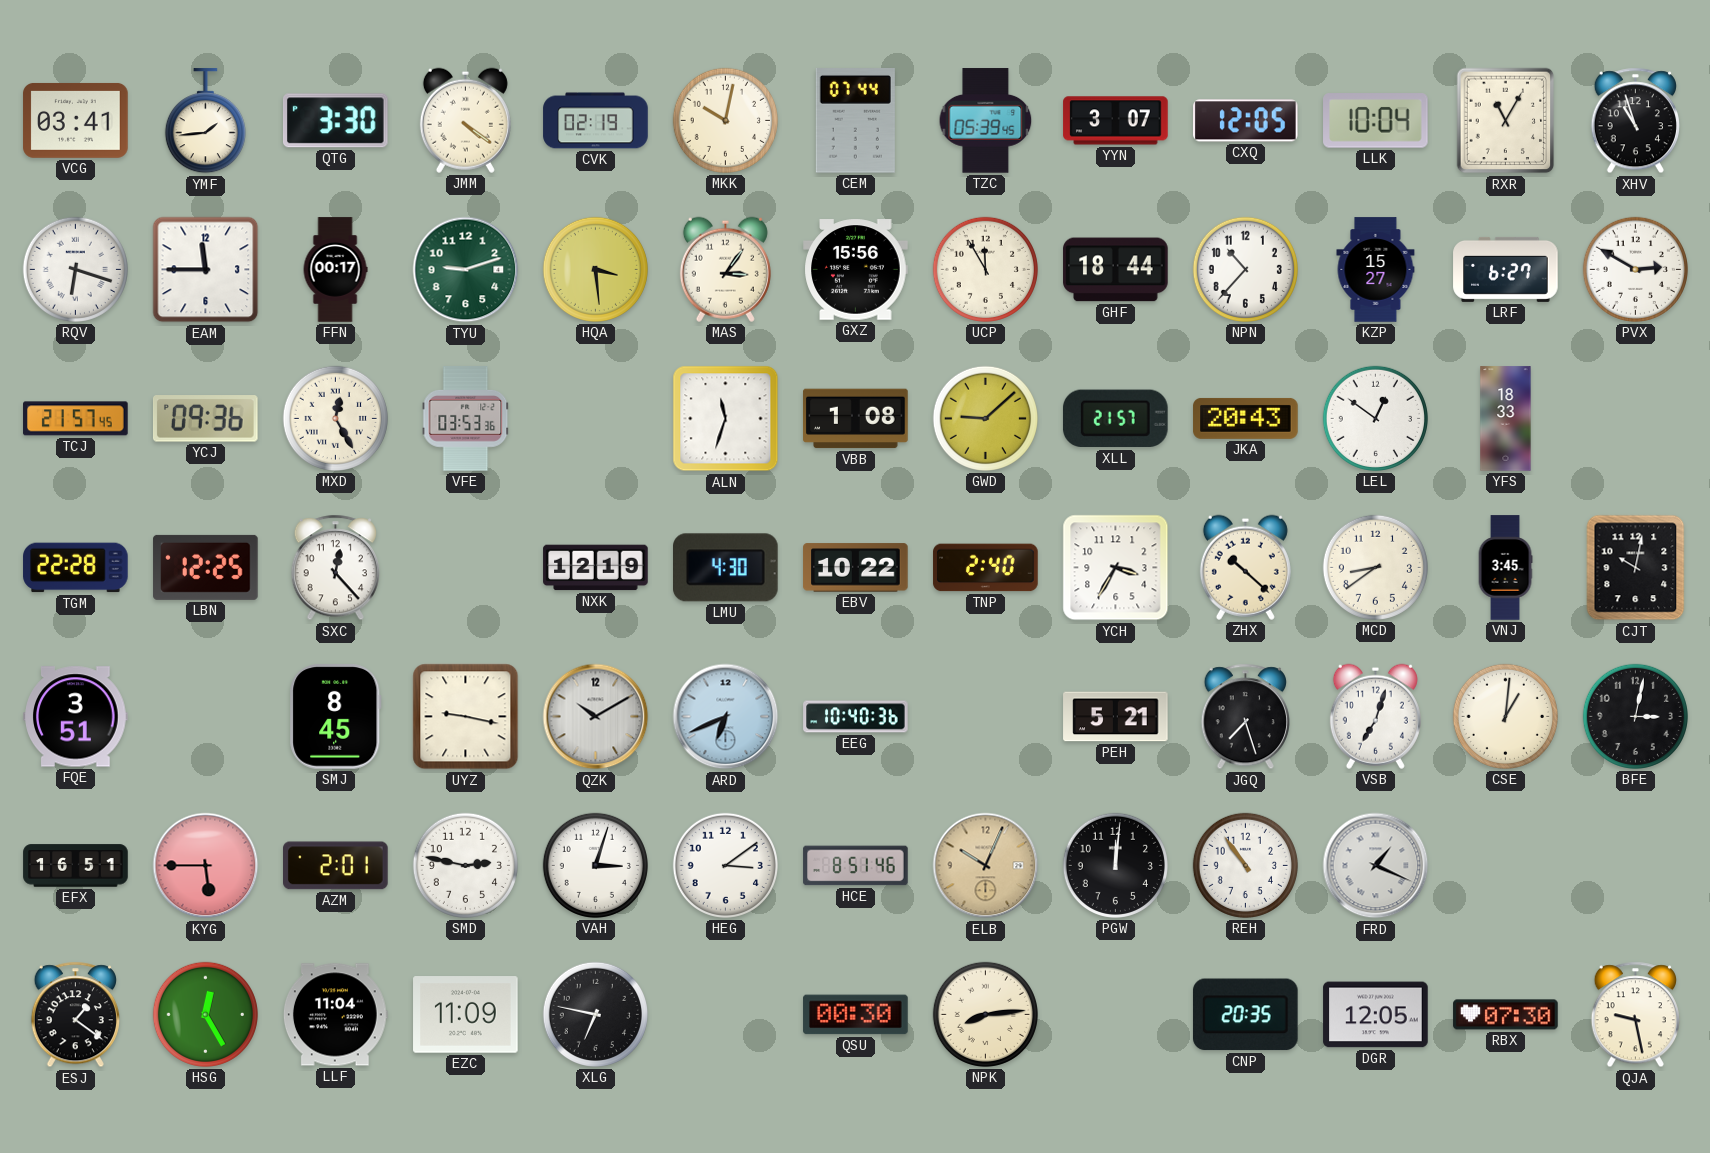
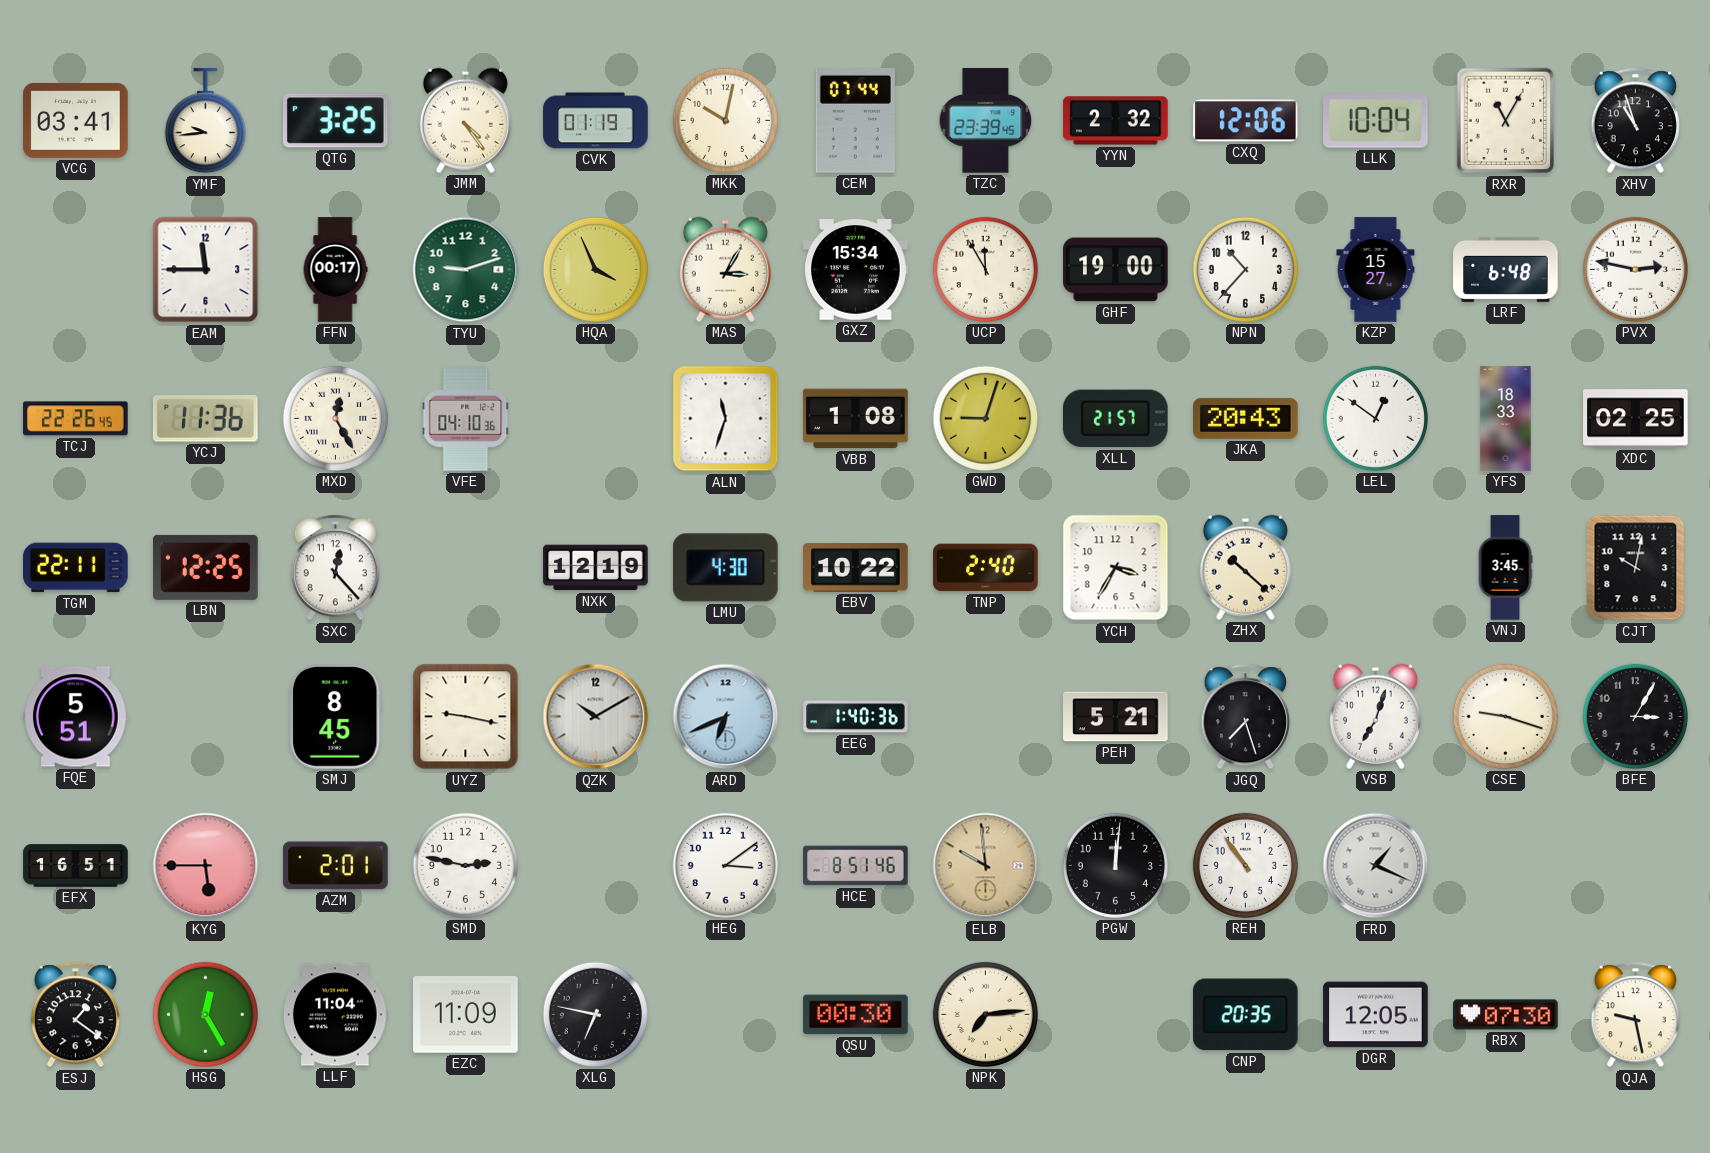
YMF: 1:44 -> 9:44 (205, 121)
QTG: 3:30 -> 3:25 (336, 121)
JMM: 4:21 -> 4:24 (465, 120)
CVK: 02:19 -> 01:19 (596, 121)
TZC: 05:39 -> 23:39 (986, 121)
YYN: 3:07 -> 2:32 (1116, 121)
CXQ: 12:05 -> 12:06 (1246, 121)
RQV: 6:18 -> none (75, 269)
HQA: 3:29 -> 3:56 (595, 269)
MAS: 3:06 -> 3:05 (725, 269)
GXZ: 15:56 -> 15:34 (856, 270)
GHF: 18:44 -> 19:00 (1116, 270)
LRF: 6:27 -> 6:48 (1506, 269)
PVX: 2:50 -> 2:47 (1635, 269)
TCJ: 21:57 -> 22:26 (76, 419)
YCJ: 09:36 -> 11:36 (205, 419)
VFE: 03:53 -> 04:10 (466, 419)
GWD: 9:08 -> 9:03 (985, 418)
XDC: none -> 02:25 (1636, 419)
TGM: 22:28 -> 22:11 (76, 568)
MCD: 8:39 -> none (1375, 567)
FQE: 3:51 -> 5:51 (76, 717)
EEG: 10:40 -> 1:40 (856, 717)
CSE: 1:01 -> 9:18 (1505, 716)
BFE: 3:02 -> 3:05 (1635, 716)
VAH: 3:03 -> none (595, 865)
ELB: 10:04 -> 9:59 (986, 866)
NPK: 8:14 -> 7:14 (985, 1014)
